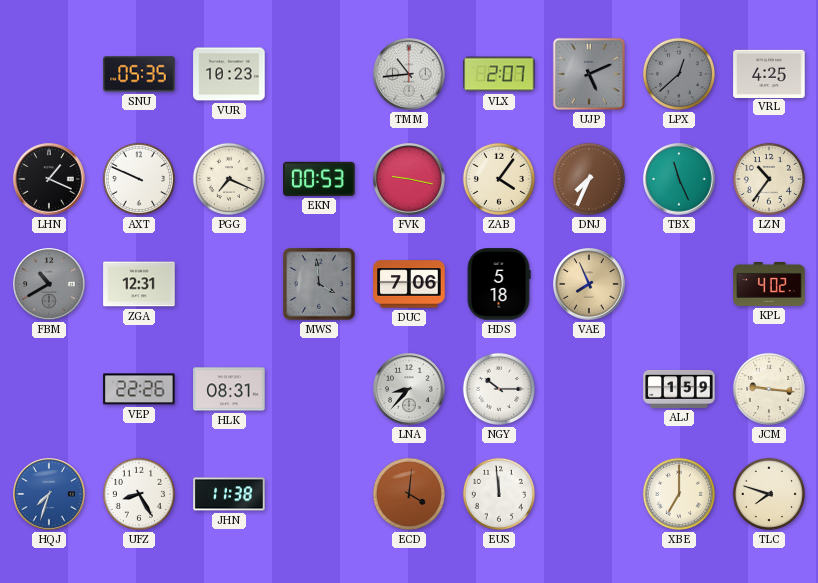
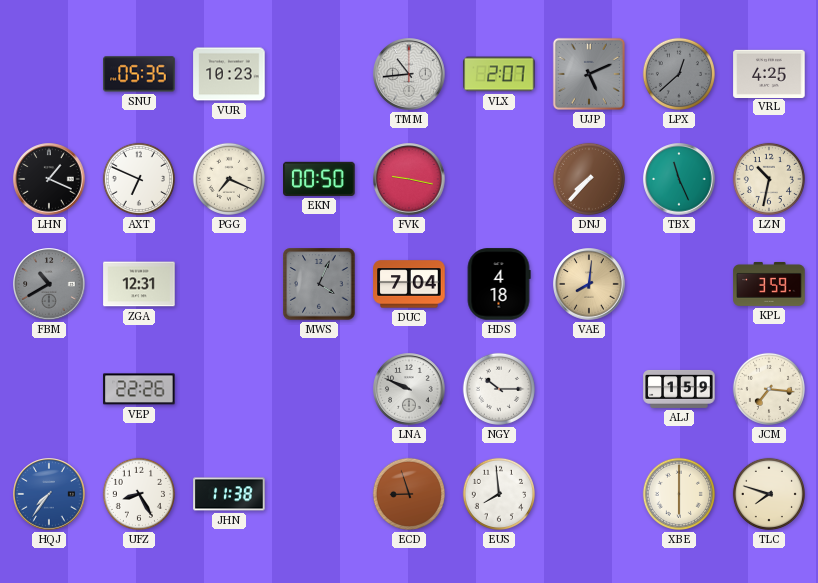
AXT: 9:49 -> 6:49 (139, 179)
EKN: 00:53 -> 00:50 (319, 179)
ZAB: 4:06 -> none (499, 179)
DNJ: 7:34 -> 7:37 (589, 179)
LZN: 10:36 -> 10:32 (769, 179)
MWS: 3:59 -> 4:04 (319, 284)
DUC: 7:06 -> 7:04 (409, 284)
HDS: 5:18 -> 4:18 (499, 284)
VAE: 7:56 -> 8:01 (589, 284)
KPL: 4:02 -> 3:59 (769, 284)
HLK: 08:31 -> none (229, 389)
LNA: 8:37 -> 9:49 (409, 389)
JCM: 9:16 -> 7:16 (769, 389)
HQJ: 7:33 -> 7:36 (49, 494)
ECD: 4:01 -> 8:57 (409, 494)
EUS: 11:59 -> 7:59 (499, 494)
XBE: 7:00 -> 6:00 (679, 494)
